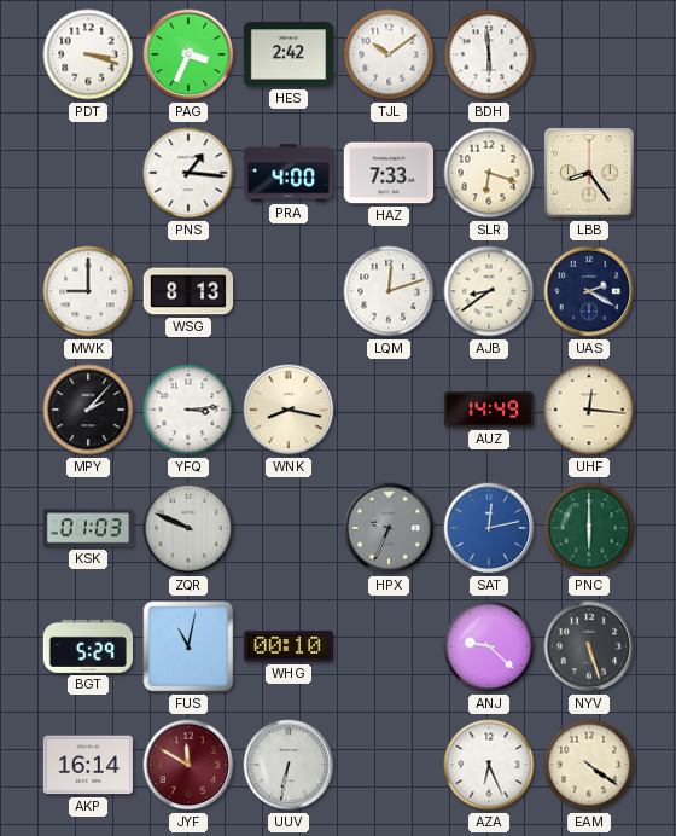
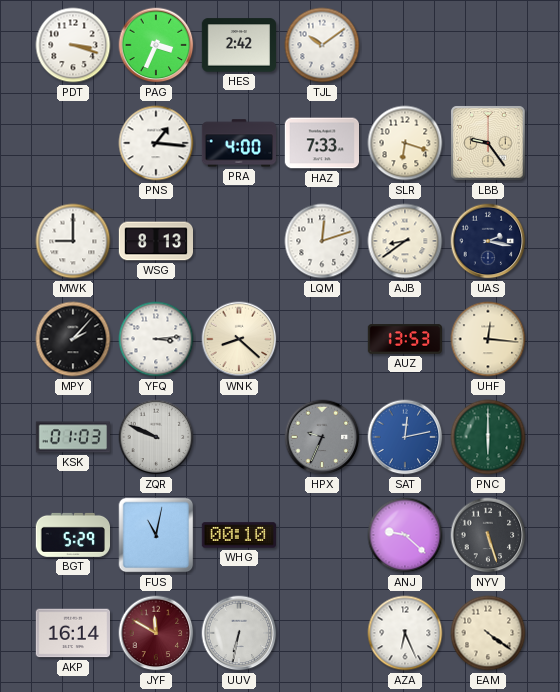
BDH: 5:59 -> none (489, 54)
LBB: 8:24 -> 9:24 (488, 143)
UAS: 2:20 -> 2:17 (488, 241)
WNK: 8:17 -> 8:22 (239, 339)
AUZ: 14:49 -> 13:53 (404, 339)
